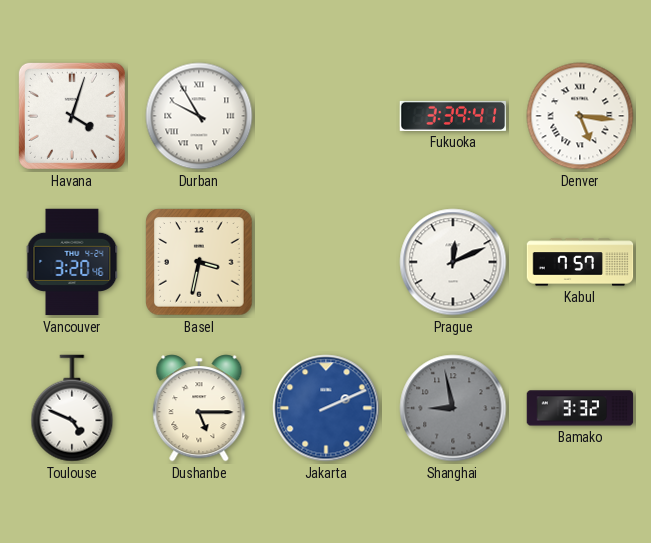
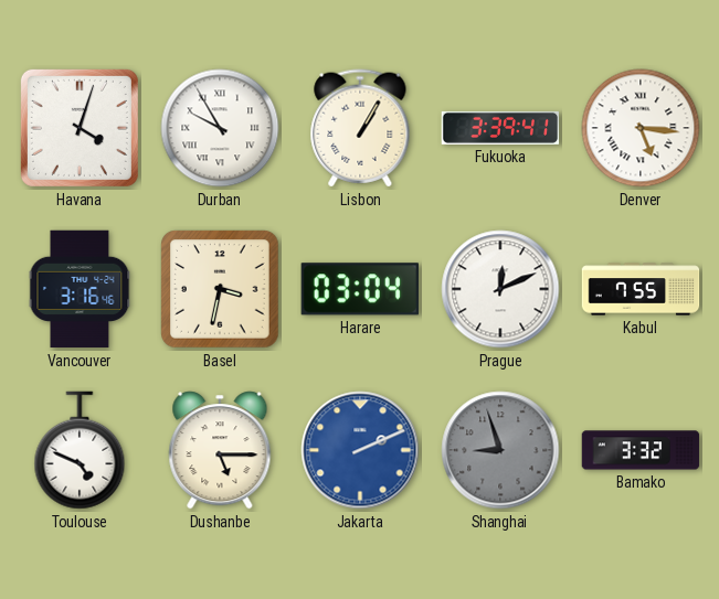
Lisbon: none -> 1:05 (360, 128)
Vancouver: 3:20 -> 3:16 (80, 289)
Harare: none -> 03:04 (360, 289)
Kabul: 7:57 -> 7:55 (641, 289)
Shanghai: 8:58 -> 8:57 (500, 450)
